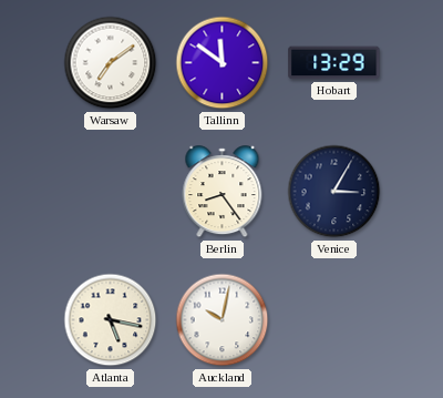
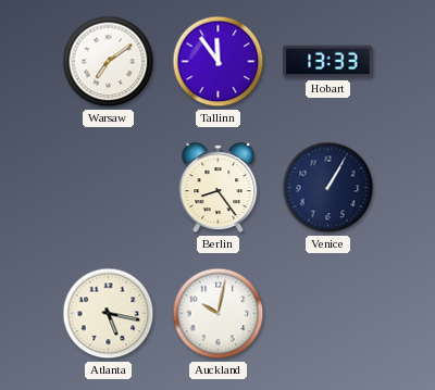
Tallinn: 11:51 -> 11:54 (219, 62)
Hobart: 13:29 -> 13:33 (328, 62)
Venice: 3:05 -> 1:05 (328, 188)
